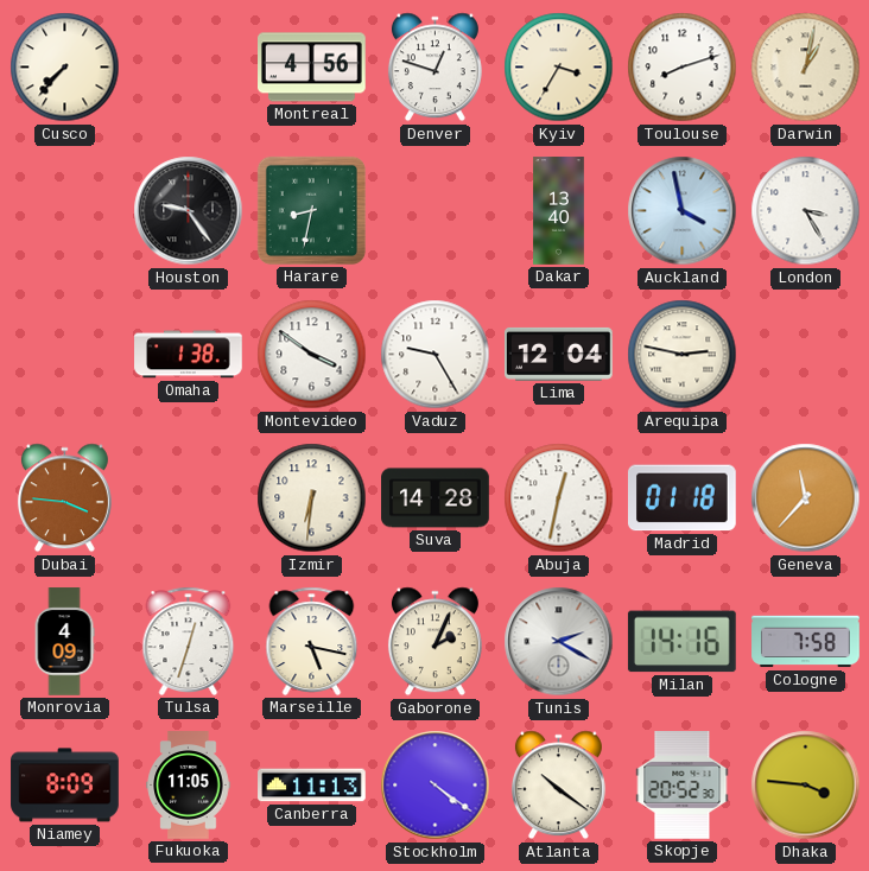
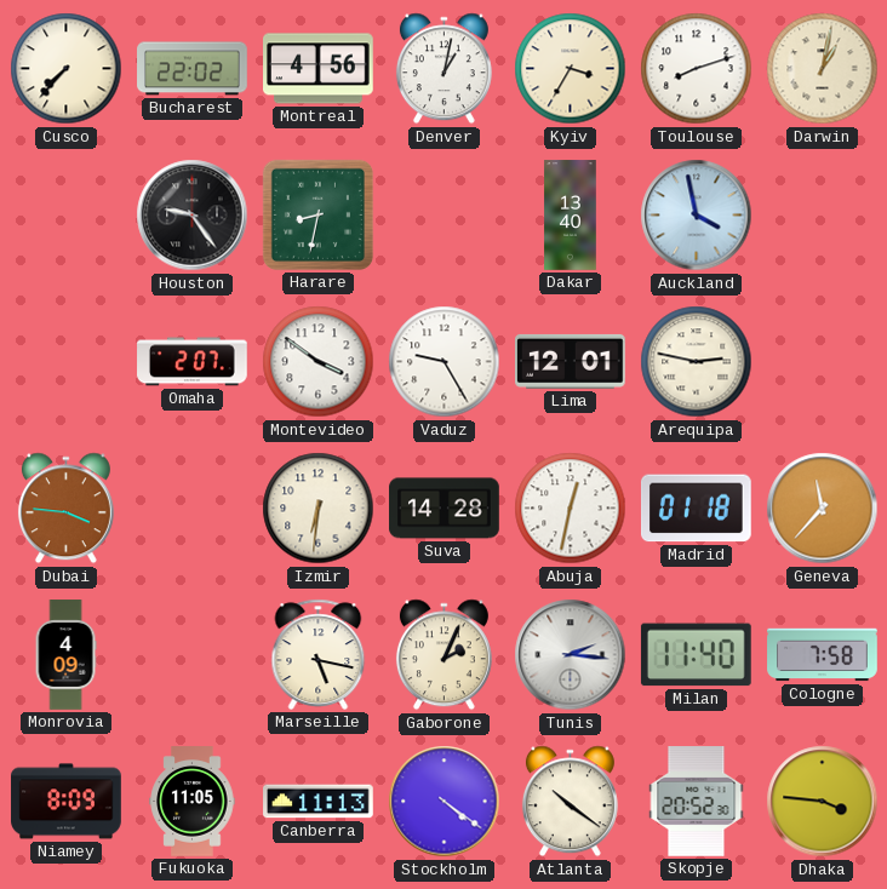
Bucharest: none -> 22:02 (193, 69)
Denver: 12:48 -> 1:02 (443, 69)
London: 3:25 -> none (806, 211)
Omaha: 1:38 -> 2:07 (193, 362)
Lima: 12:04 -> 12:01 (571, 361)
Tulsa: 12:33 -> none (189, 641)
Tunis: 2:20 -> 2:16 (571, 655)
Milan: 14:16 -> 11:40 (696, 655)
